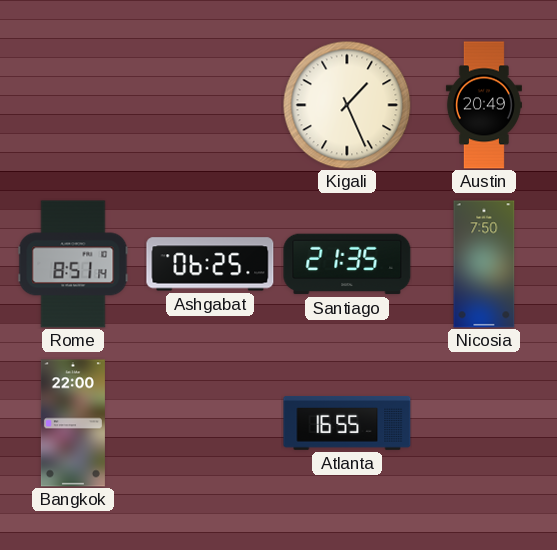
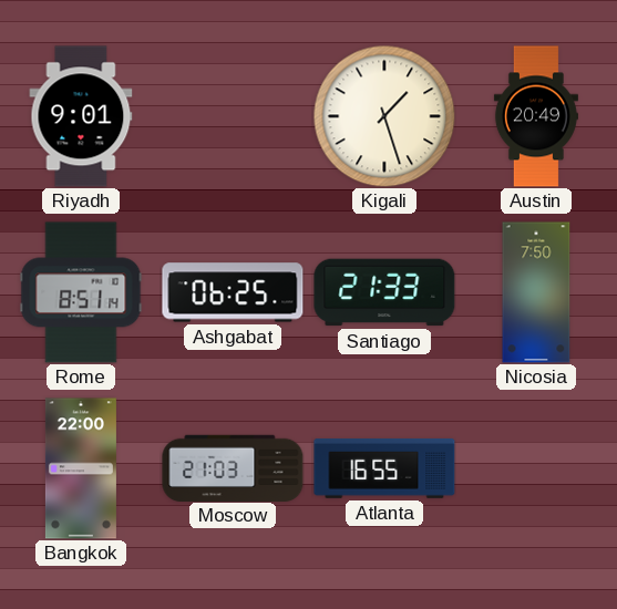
Riyadh: none -> 9:01 (81, 116)
Kigali: 1:26 -> 1:27 (384, 116)
Santiago: 21:35 -> 21:33 (384, 292)
Moscow: none -> 21:03 (233, 467)
